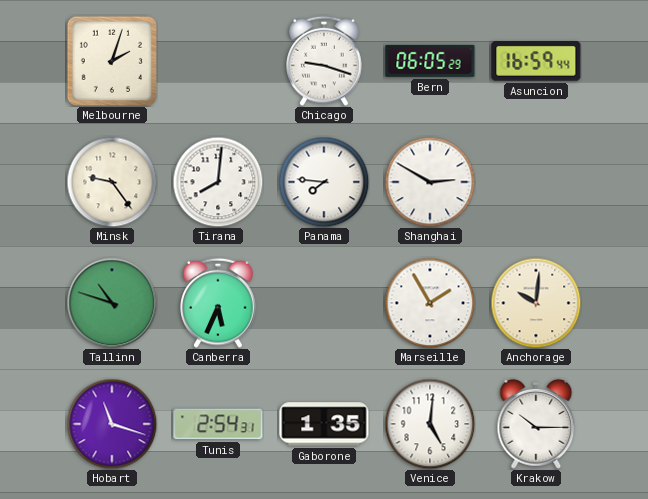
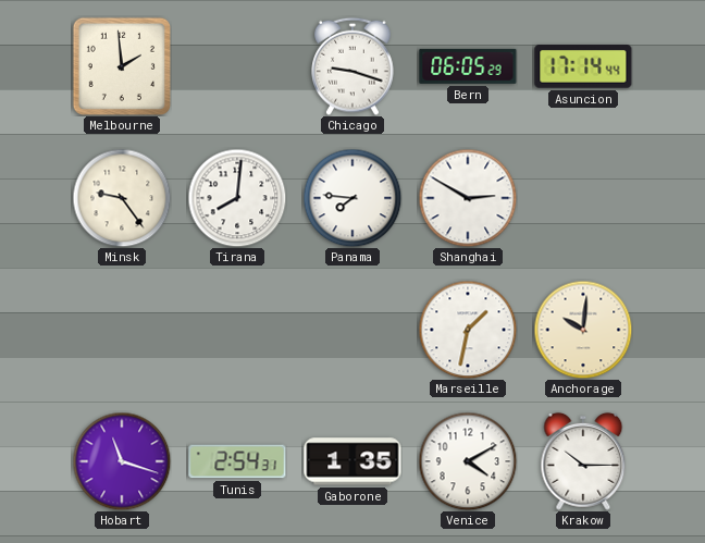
Melbourne: 2:03 -> 1:59 (121, 65)
Asuncion: 16:59 -> 17:14 (583, 67)
Tallinn: 10:48 -> none (112, 303)
Canberra: 5:34 -> none (218, 303)
Marseille: 1:55 -> 1:32 (468, 330)
Venice: 5:01 -> 4:10 (468, 461)
